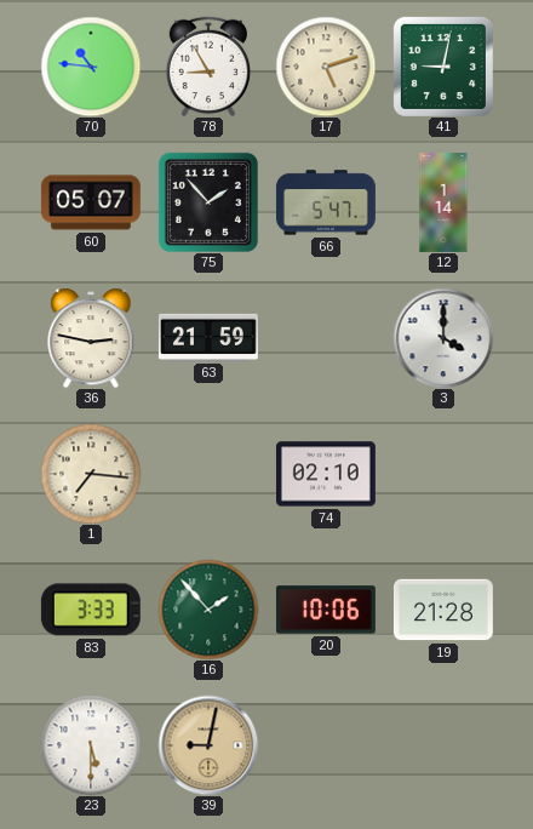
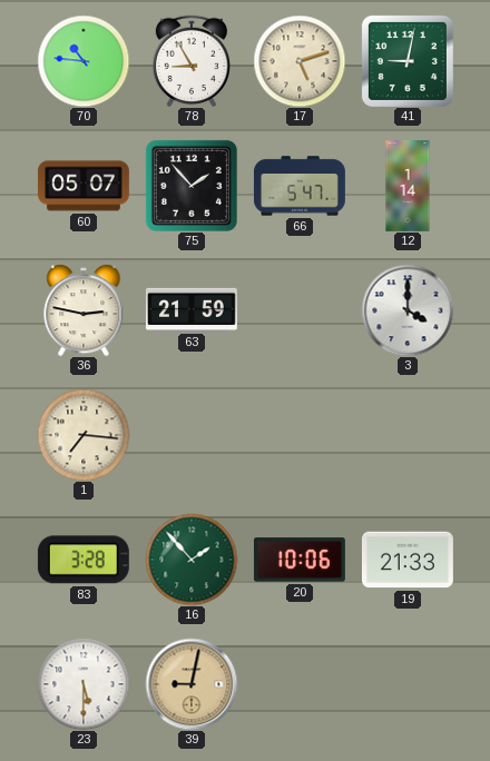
74: 02:10 -> none (326, 474)
83: 3:33 -> 3:28 (84, 560)
19: 21:28 -> 21:33 (408, 560)
